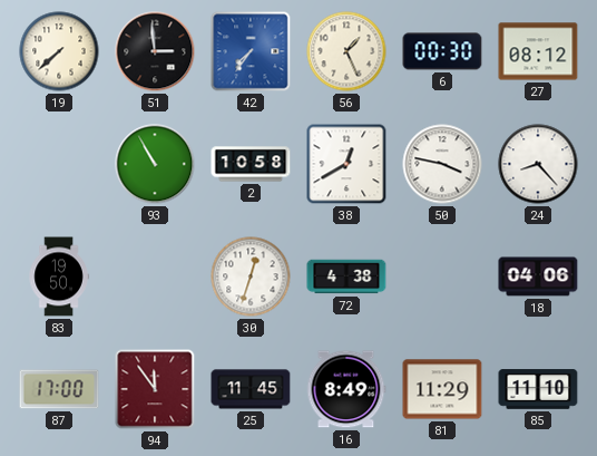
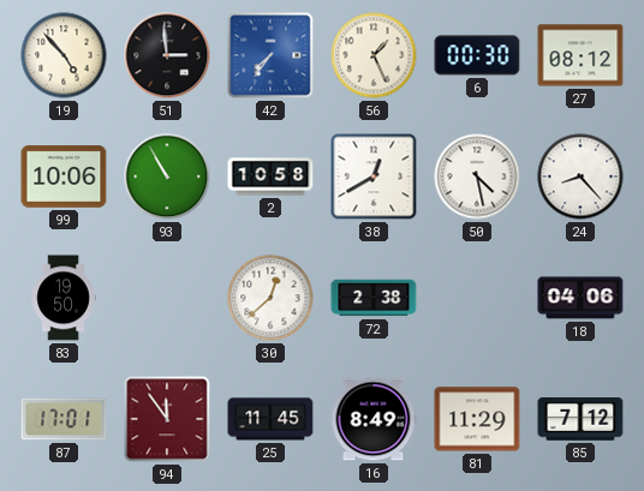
19: 7:38 -> 4:53 (64, 55)
99: none -> 10:06 (64, 176)
50: 3:47 -> 4:28 (477, 176)
30: 12:33 -> 12:38 (270, 298)
72: 4:38 -> 2:38 (374, 298)
87: 17:00 -> 17:01 (64, 419)
85: 11:10 -> 7:12 (580, 419)
